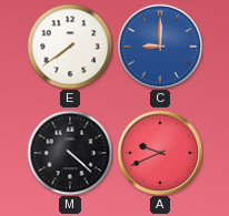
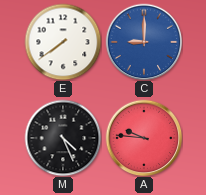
M: 4:22 -> 4:26 (63, 138)
A: 9:41 -> 9:46 (144, 138)
